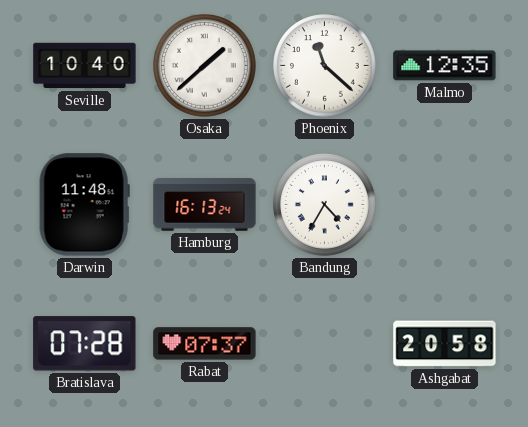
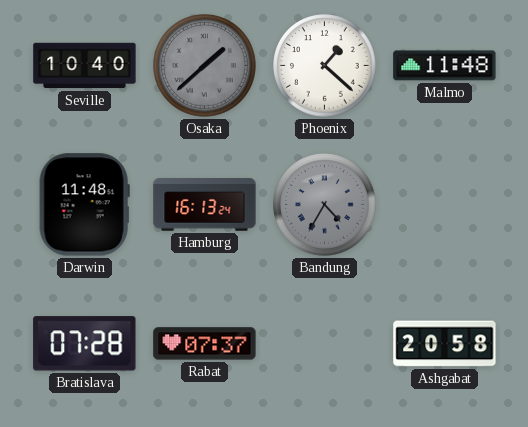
Osaka dial: white -> grey (205, 66)
Phoenix: 11:22 -> 1:22 (325, 66)
Malmo: 12:35 -> 11:48 (445, 66)
Bandung dial: white -> grey (325, 205)
